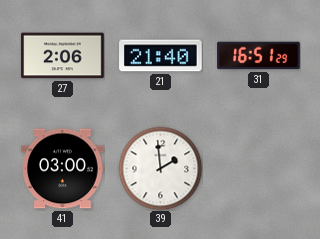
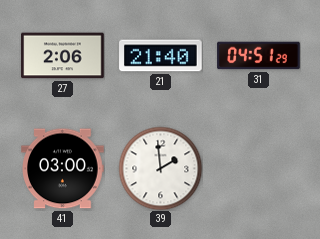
31: 16:51 -> 04:51 (259, 56)
